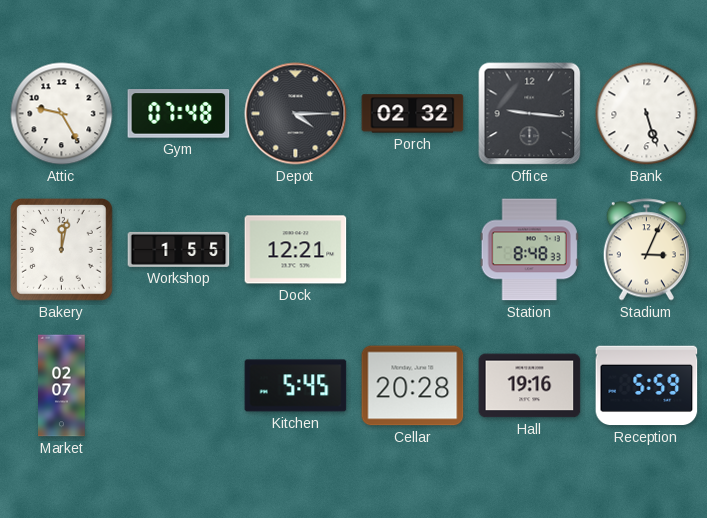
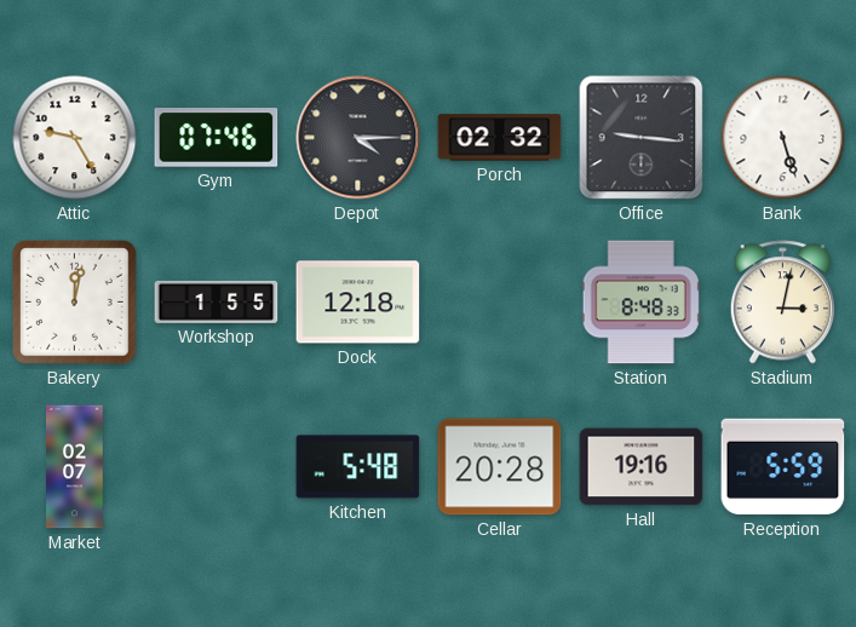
Gym: 07:48 -> 07:46 (217, 138)
Dock: 12:21 -> 12:18 (358, 303)
Stadium: 3:04 -> 3:02 (782, 303)
Kitchen: 5:45 -> 5:48 (358, 467)
